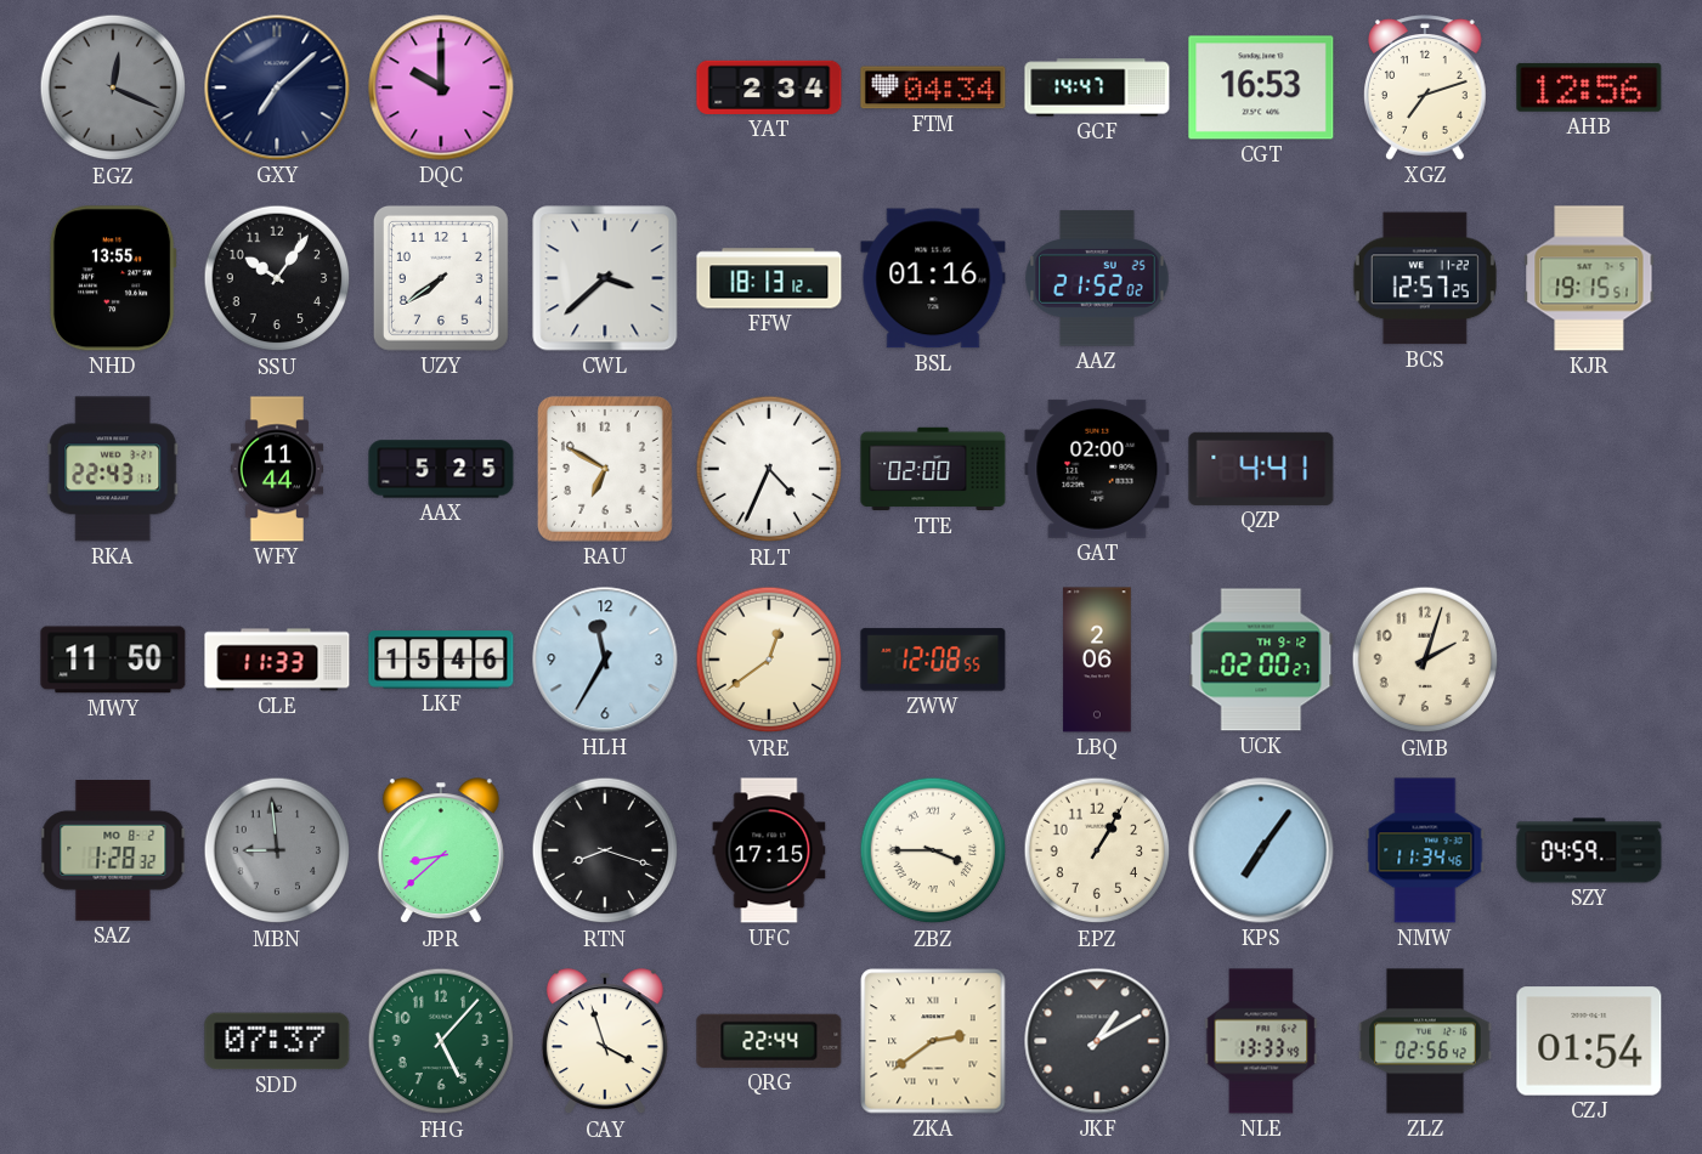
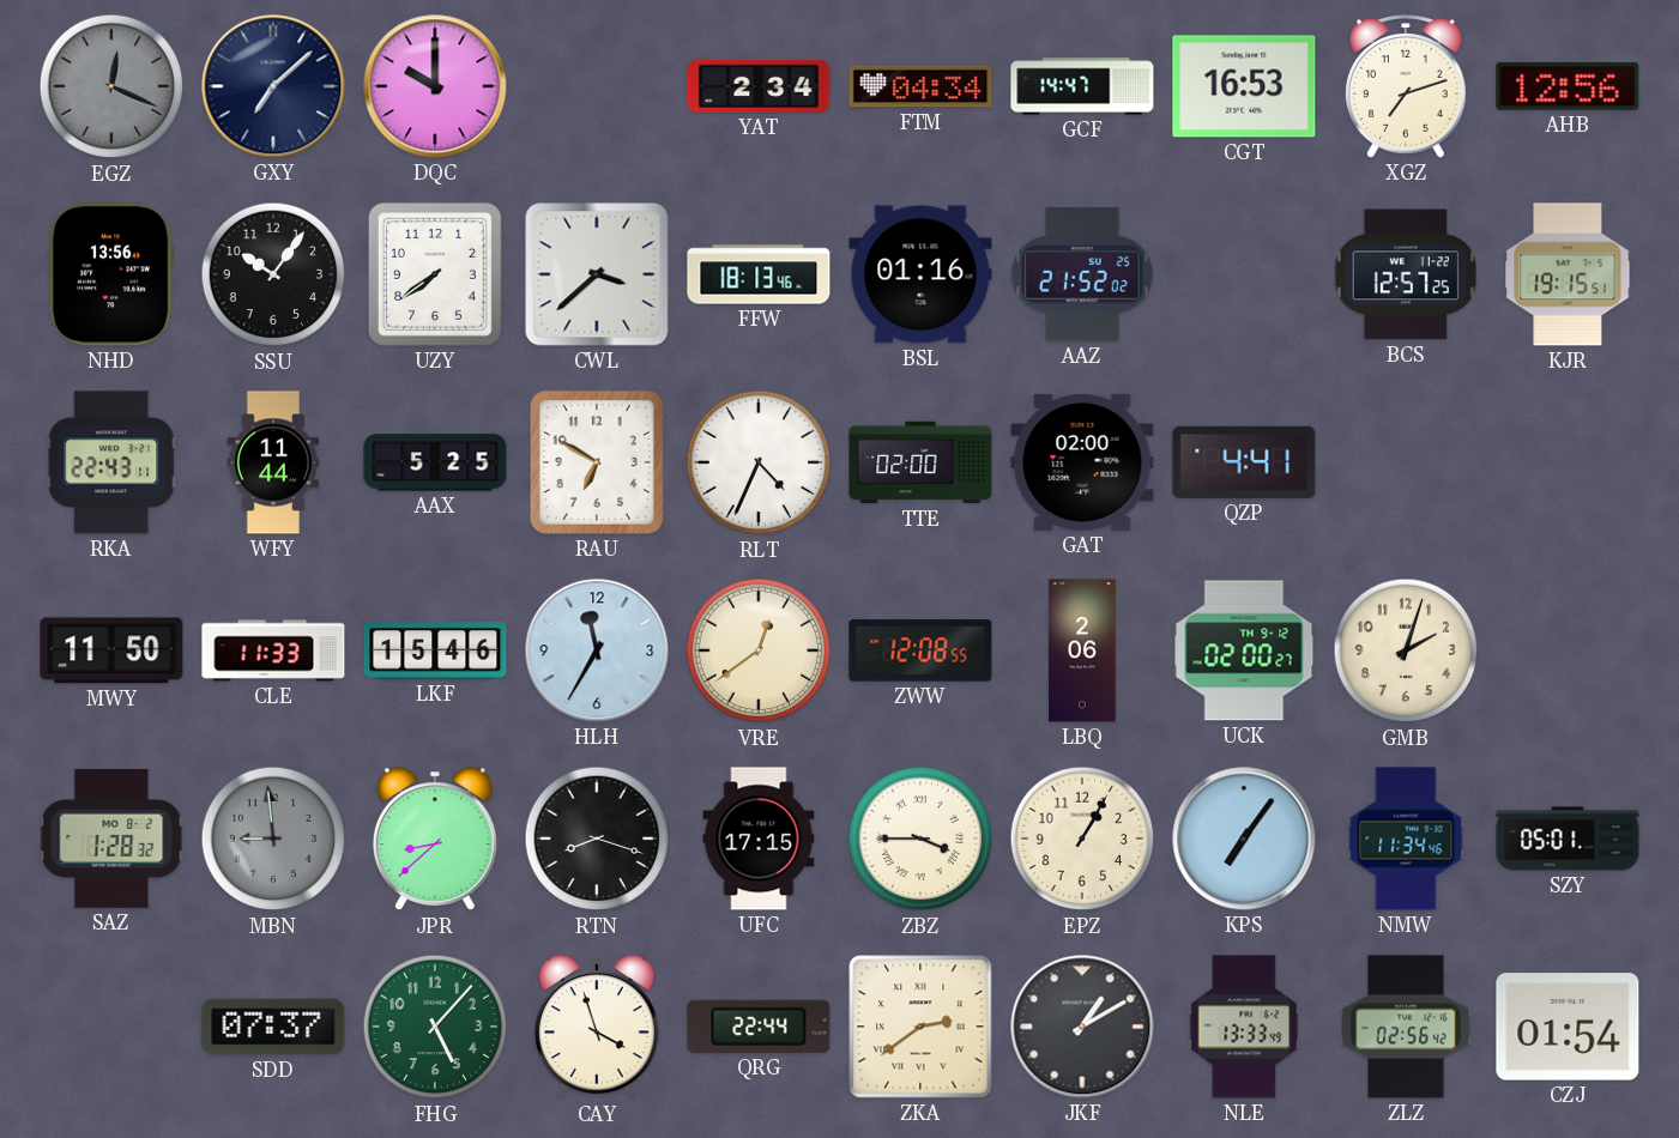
NHD: 13:55 -> 13:56 (111, 274)
FFW: 18:13:12 -> 18:13:46 (759, 274)
SZY: 04:59 -> 05:01 (1568, 839)
